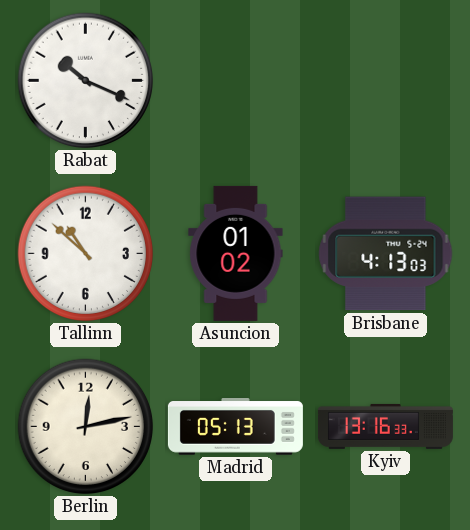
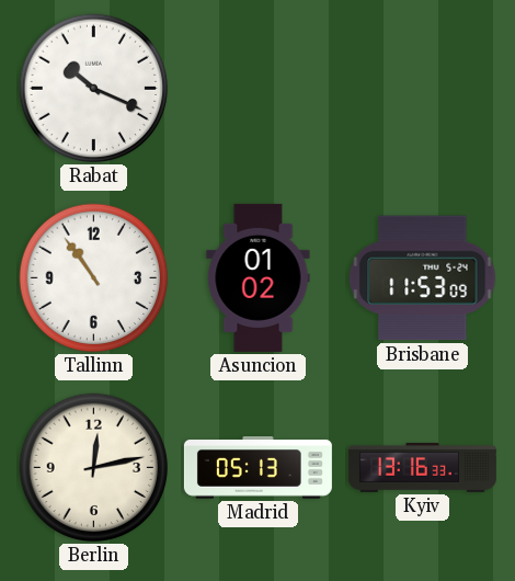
Tallinn: 10:52 -> 10:54 (94, 278)
Brisbane: 4:13 -> 11:53 (423, 278)
